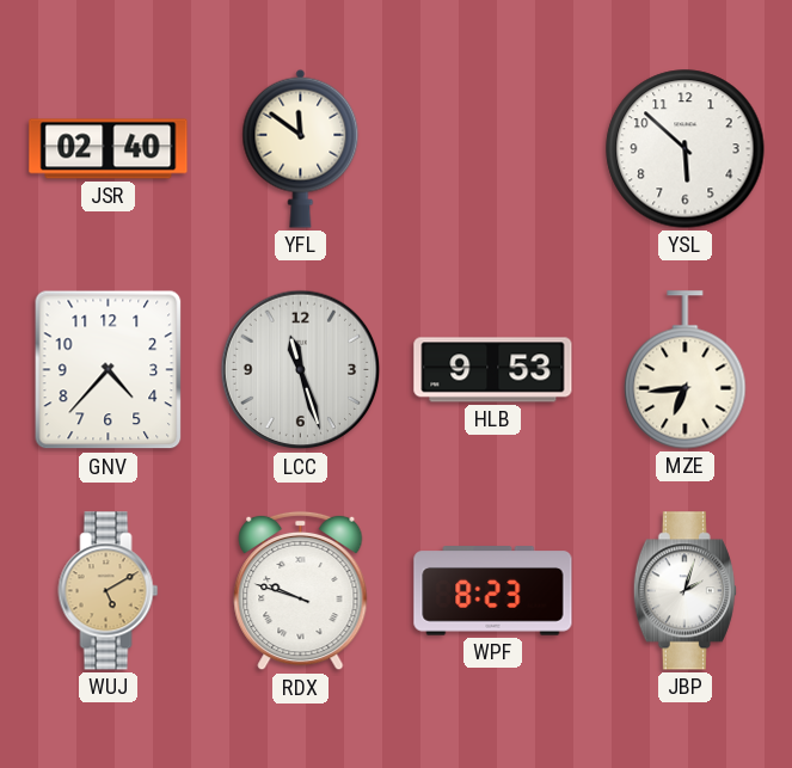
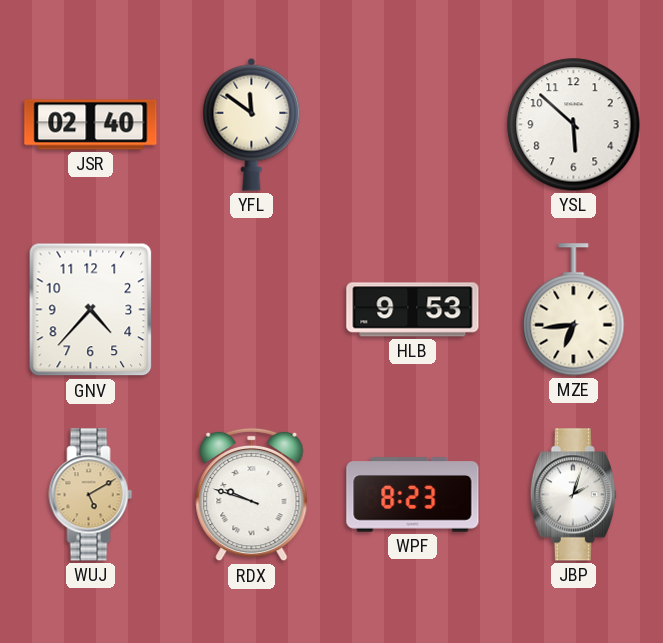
LCC: 11:27 -> none (301, 370)
